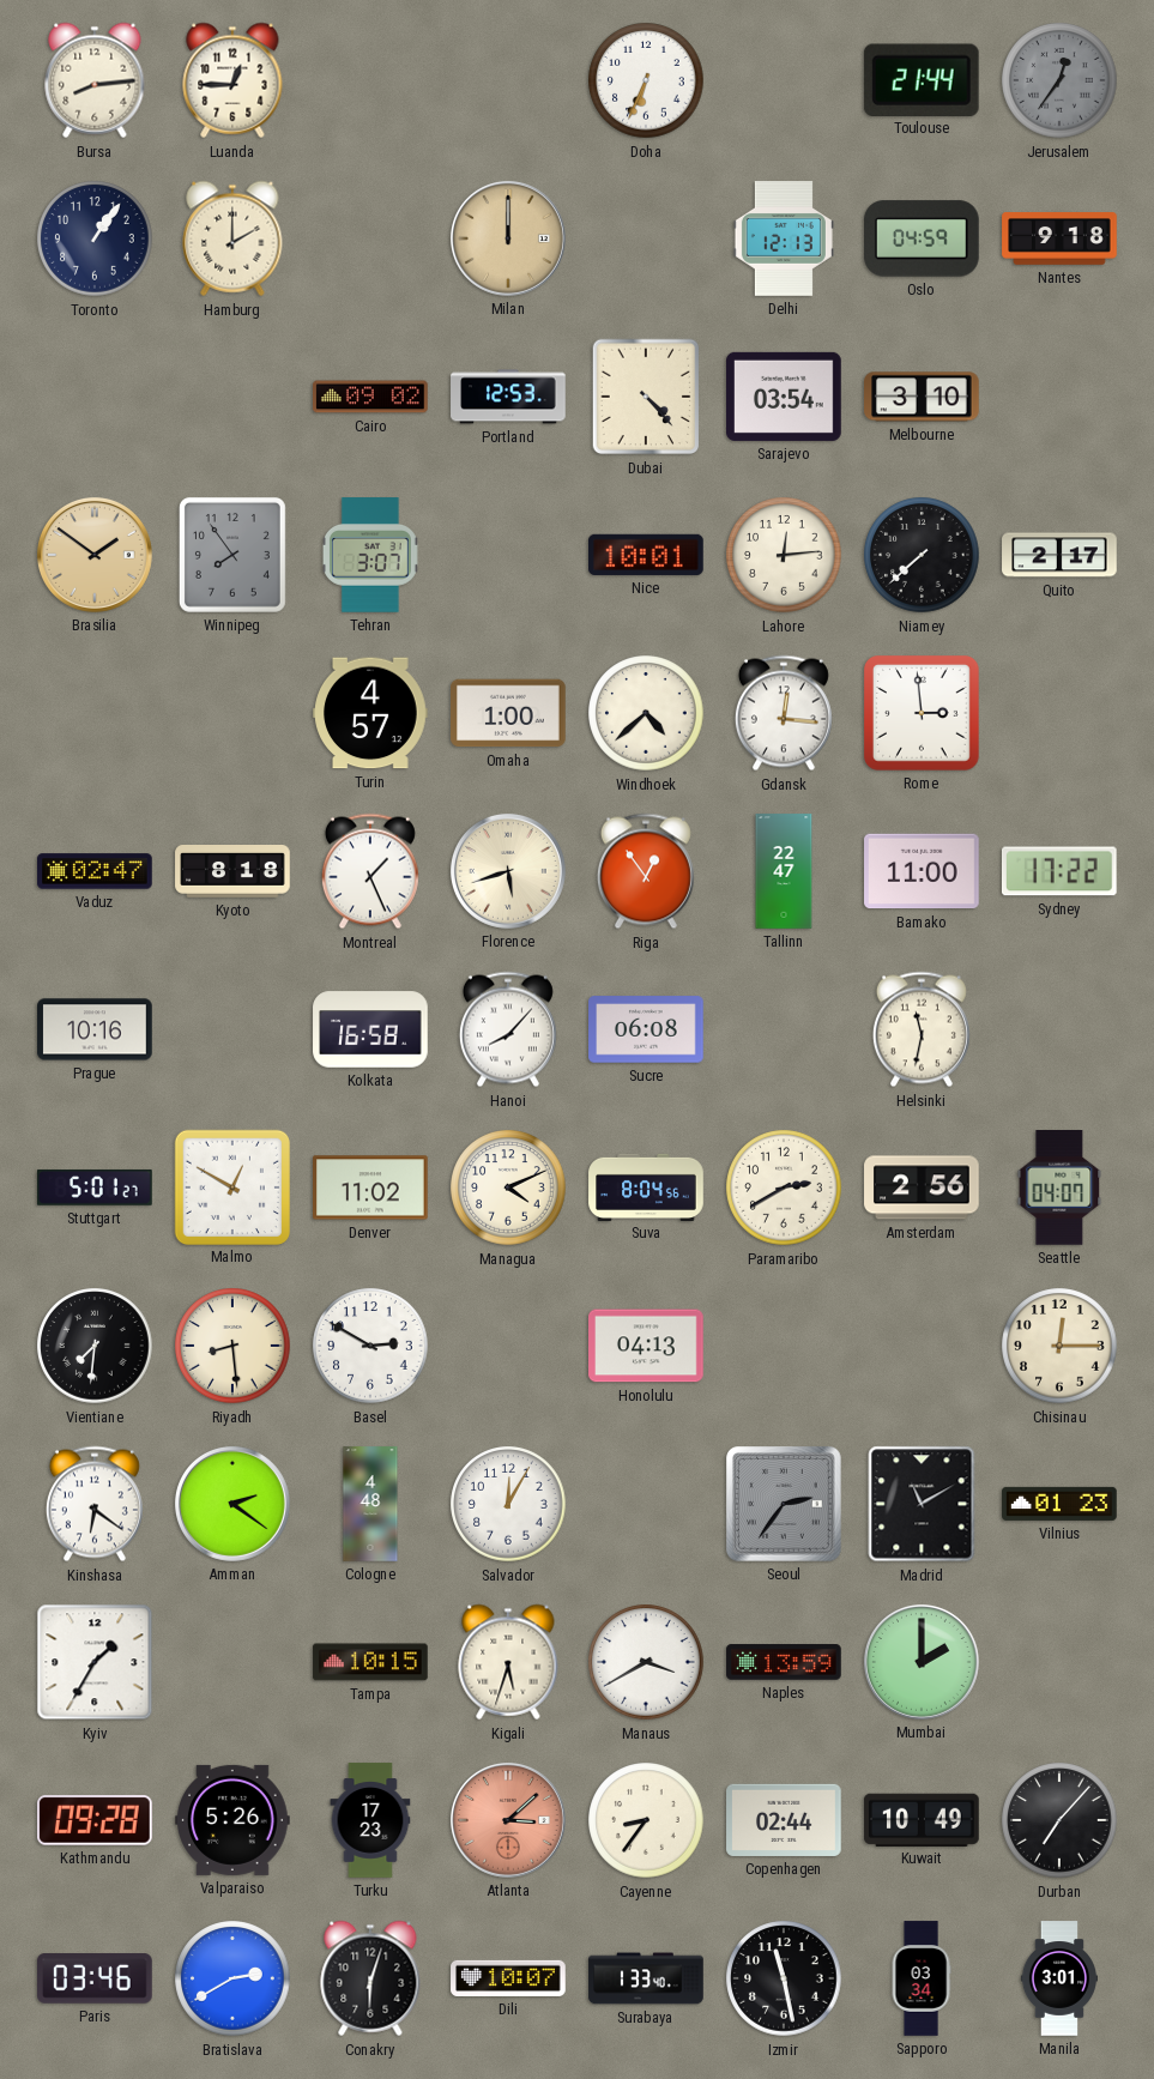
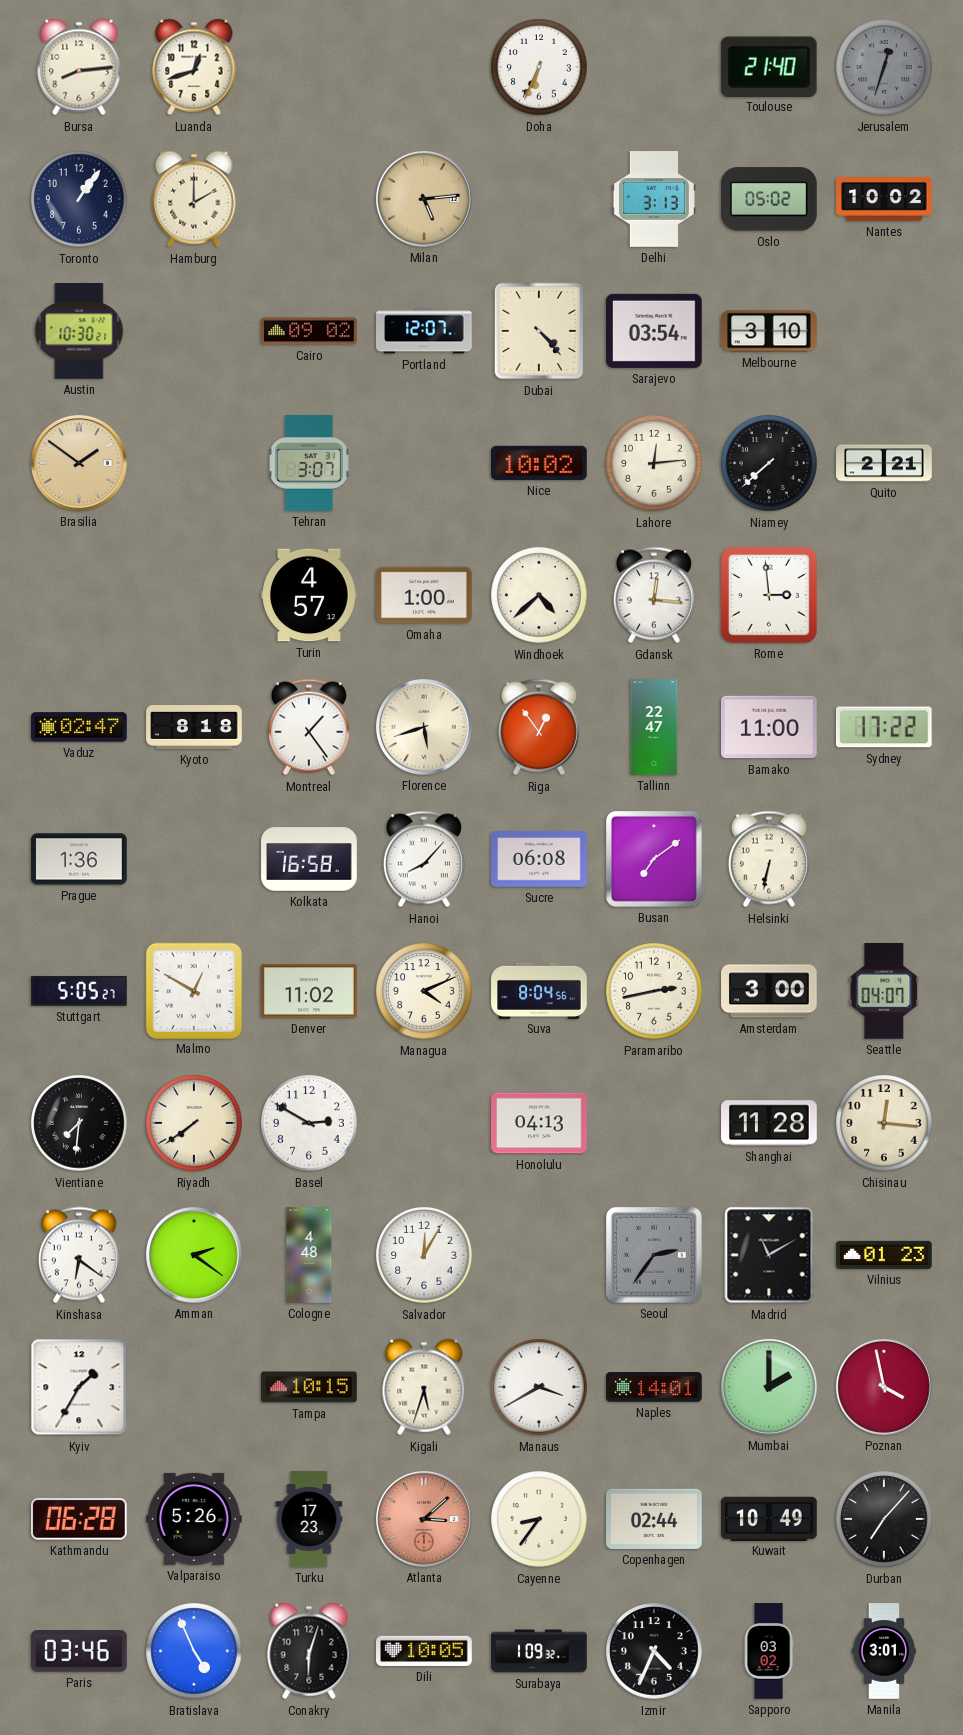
Luanda: 12:45 -> 12:42 (194, 67)
Toulouse: 21:44 -> 21:40 (769, 66)
Jerusalem: 12:36 -> 12:33 (884, 67)
Milan: 12:00 -> 5:14 (424, 199)
Delhi: 12:13 -> 3:13 (654, 199)
Oslo: 04:59 -> 05:02 (770, 199)
Nantes: 9:18 -> 10:02 (884, 200)
Austin: none -> 10:30 (79, 331)
Portland: 12:53 -> 12:07 (424, 331)
Winnipeg: 7:54 -> none (232, 555)
Nice: 10:01 -> 10:02 (540, 463)
Quito: 2:17 -> 2:21 (884, 463)
Montreal: 1:26 -> 1:24 (309, 727)
Prague: 10:16 -> 1:36 (79, 859)
Busan: none -> 7:09 (655, 860)
Helsinki: 11:32 -> 6:32 (769, 859)
Stuttgart: 5:01 -> 5:05 (80, 991)
Paramaribo: 2:40 -> 2:43 (654, 991)
Amsterdam: 2:56 -> 3:00 (769, 991)
Riyadh: 8:29 -> 7:39 (194, 1123)
Shanghai: none -> 11:28 (769, 1123)
Chisinau: 12:15 -> 12:16 (884, 1123)
Naples: 13:59 -> 14:01 (654, 1387)
Poznan: none -> 3:58 (884, 1387)
Kathmandu: 09:28 -> 06:28 (80, 1519)
Bratislava: 2:40 -> 4:56 (194, 1651)
Dili: 10:07 -> 10:05 (424, 1651)
Surabaya: 1:33 -> 1:09 (539, 1651)
Izmir: 11:28 -> 4:34 (654, 1651)
Sapporo: 03:34 -> 03:02 (769, 1651)
